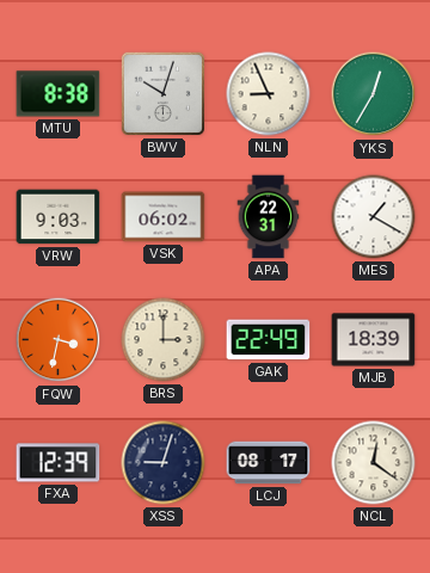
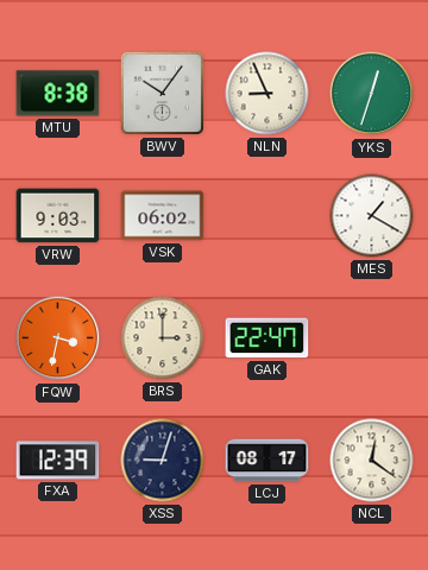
BWV: 10:03 -> 10:06 (162, 93)
YKS: 12:35 -> 12:33 (372, 94)
APA: 22:31 -> none (269, 217)
GAK: 22:49 -> 22:47 (267, 338)
MJB: 18:39 -> none (374, 340)
